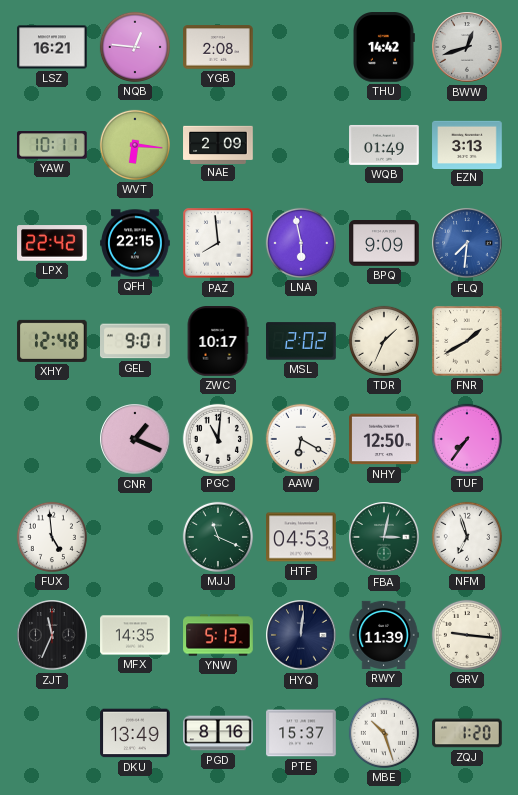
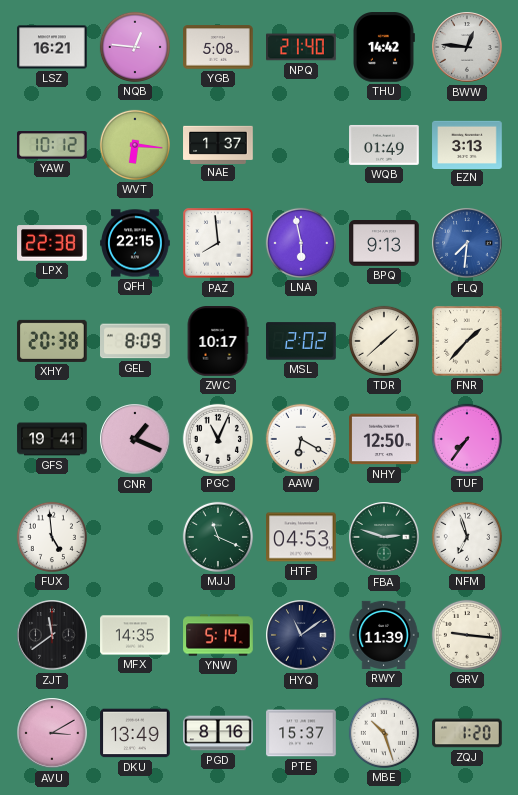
YGB: 2:08 -> 5:08 (218, 47)
NPQ: none -> 21:40 (301, 47)
BWW: 12:42 -> 12:46 (467, 47)
YAW: 10:11 -> 10:12 (53, 145)
NAE: 2:09 -> 1:37 (218, 144)
LPX: 22:42 -> 22:38 (52, 243)
BPQ: 9:09 -> 9:13 (384, 244)
XHY: 12:48 -> 20:38 (52, 341)
GEL: 9:01 -> 8:09 (136, 341)
TDR: 1:34 -> 1:38 (384, 341)
FNR: 1:40 -> 1:37 (467, 341)
GFS: none -> 19:41 (52, 439)
PGC: 11:01 -> 11:04 (218, 439)
FBA: 3:02 -> 2:48 (384, 537)
ZJT: 11:34 -> 11:39 (52, 635)
YNW: 5:13 -> 5:14 (218, 635)
HYQ: 12:01 -> 11:09 (301, 635)
AVU: none -> 3:10 (52, 733)
